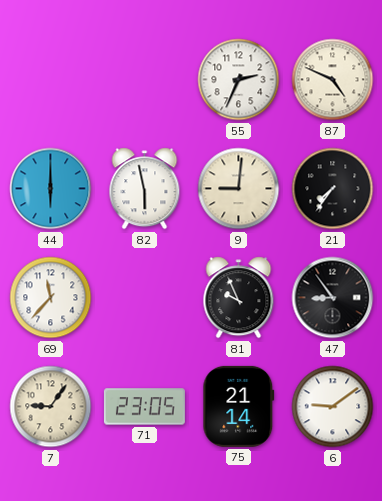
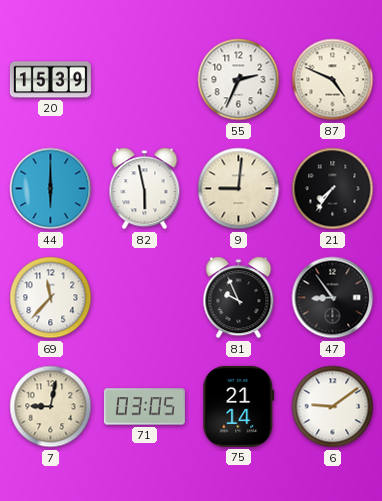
20: none -> 15:39 (50, 80)
7: 9:06 -> 9:02 (51, 407)
71: 23:05 -> 03:05 (144, 407)
